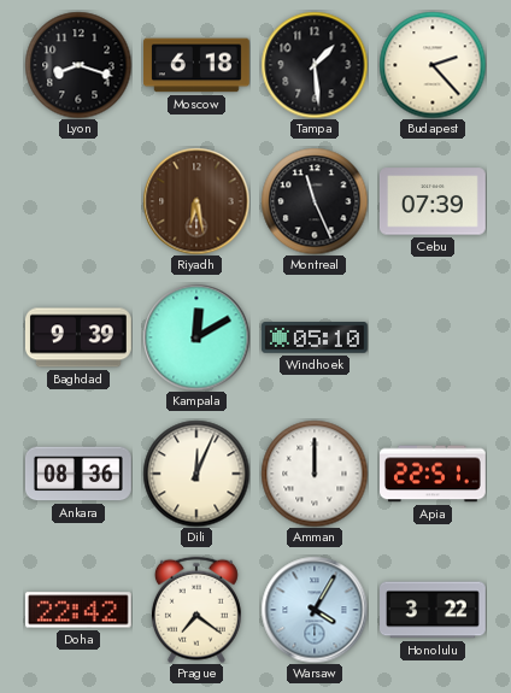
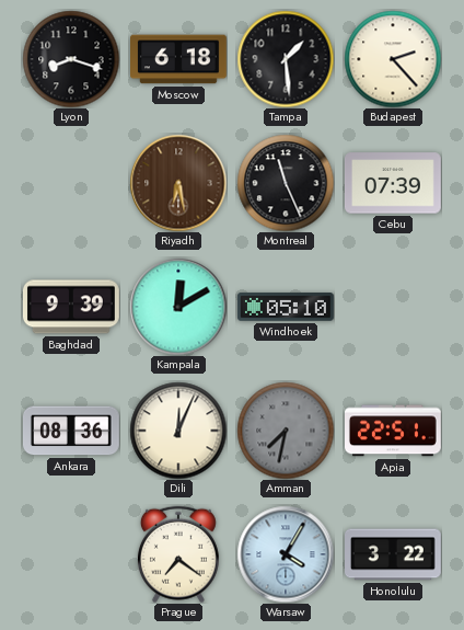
Amman: 12:00 -> 7:32 (286, 431)
Amman dial: white -> grey (286, 431)
Doha: 22:42 -> none (78, 610)
